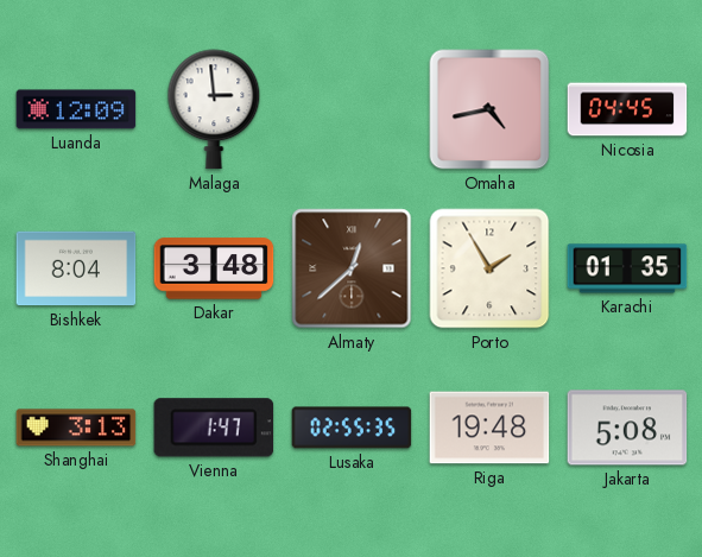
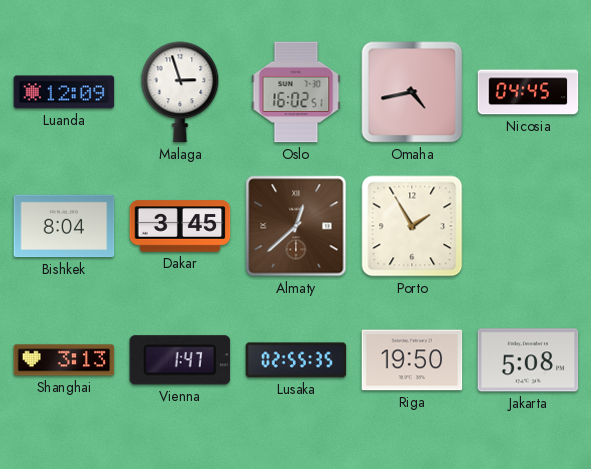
Malaga: 2:59 -> 2:57 (180, 92)
Oslo: none -> 16:02 (296, 92)
Dakar: 3:48 -> 3:45 (180, 226)
Karachi: 01:35 -> none (627, 268)
Riga: 19:48 -> 19:50 (412, 360)
